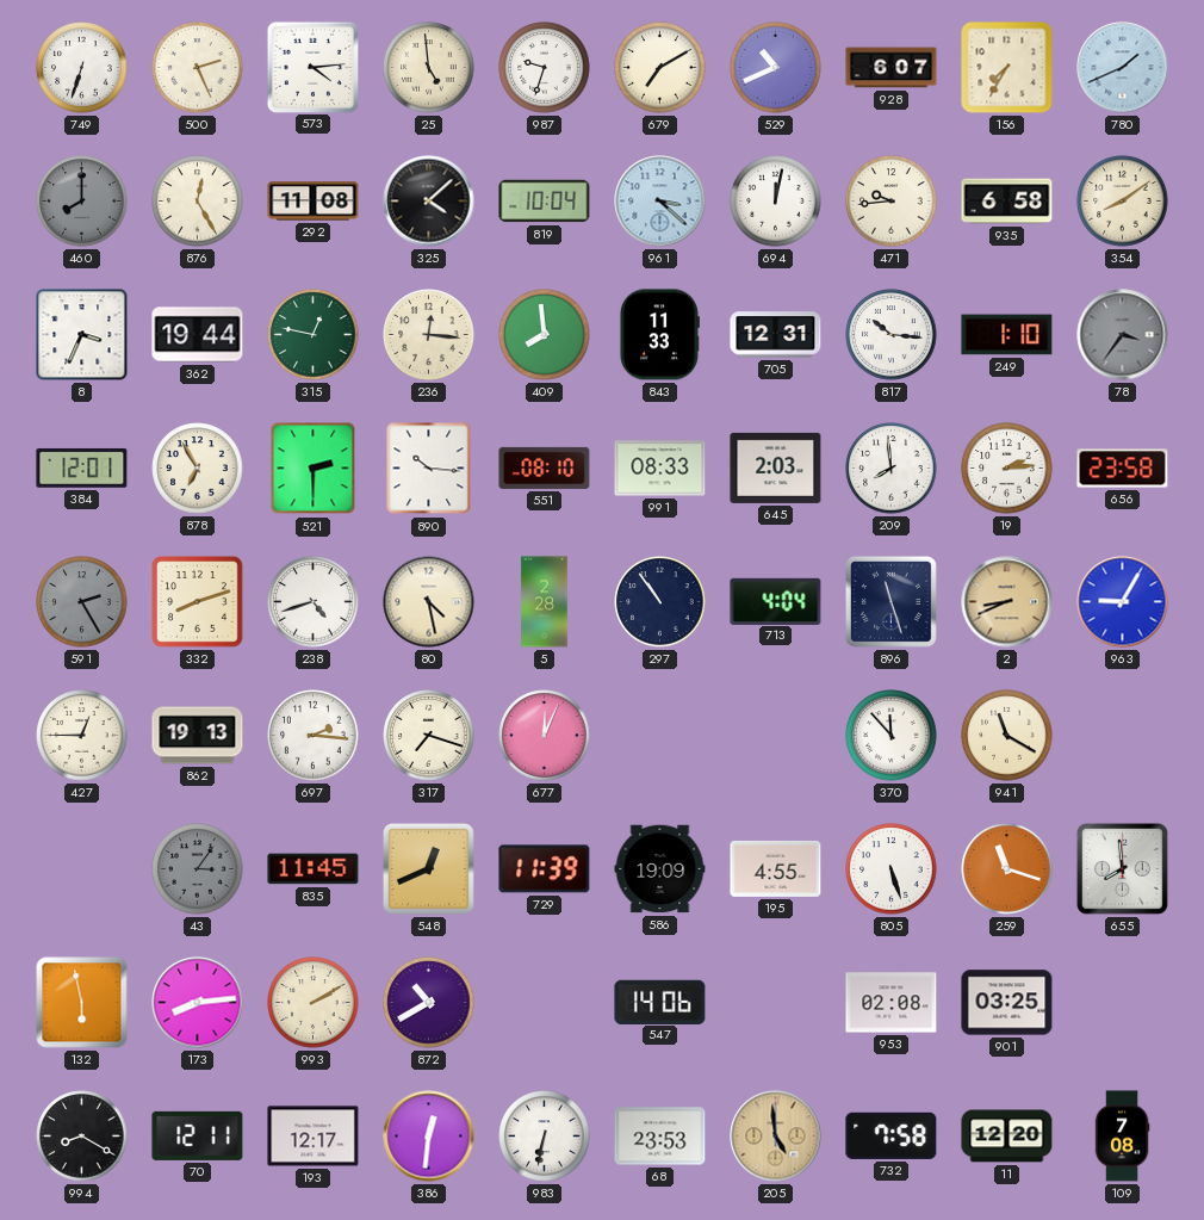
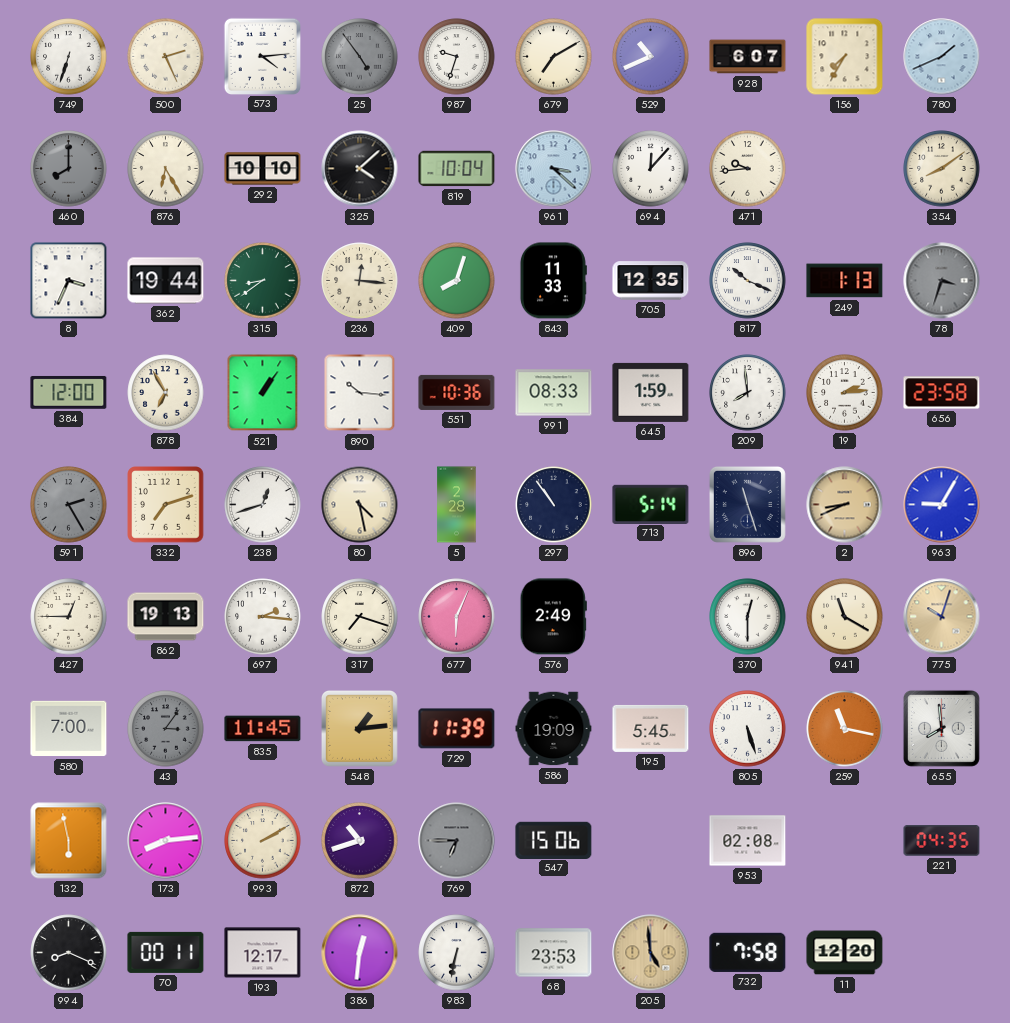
25: 4:59 -> 4:54 (360, 57)
25 dial: cream -> grey (360, 57)
876: 12:25 -> 6:25 (166, 169)
292: 11:08 -> 10:10 (263, 169)
694: 12:02 -> 12:07 (651, 169)
935: 6:58 -> none (1007, 202)
315: 12:47 -> 8:39 (263, 281)
409: 7:59 -> 8:03 (457, 281)
705: 12:31 -> 12:35 (651, 281)
817: 10:16 -> 10:19 (748, 281)
249: 1:10 -> 1:13 (845, 281)
78: 3:36 -> 3:33 (942, 281)
384: 12:01 -> 12:00 (69, 392)
521: 2:30 -> 1:06 (263, 393)
551: 08:10 -> 10:36 (457, 392)
645: 2:03 -> 1:59 (651, 392)
332: 8:12 -> 7:12 (166, 505)
238: 4:42 -> 12:42 (263, 505)
713: 4:04 -> 5:14 (651, 504)
677: 12:04 -> 6:04 (457, 617)
576: none -> 2:49 (553, 617)
370: 11:53 -> 12:30 (748, 617)
775: none -> 10:03 (942, 617)
580: none -> 7:00 (69, 729)
548: 12:41 -> 1:14 (359, 728)
195: 4:55 -> 5:45 (651, 728)
259: 11:18 -> 11:17 (845, 729)
872: 10:40 -> 10:42 (360, 841)
769: none -> 6:45 (457, 841)
547: 14:06 -> 15:06 (554, 840)
901: 03:25 -> none (1007, 1003)
221: none -> 04:35 (942, 841)
994: 8:20 -> 8:19 (69, 953)
70: 12:11 -> 00:11 (166, 952)
109: 7:08 -> none (1122, 1137)
